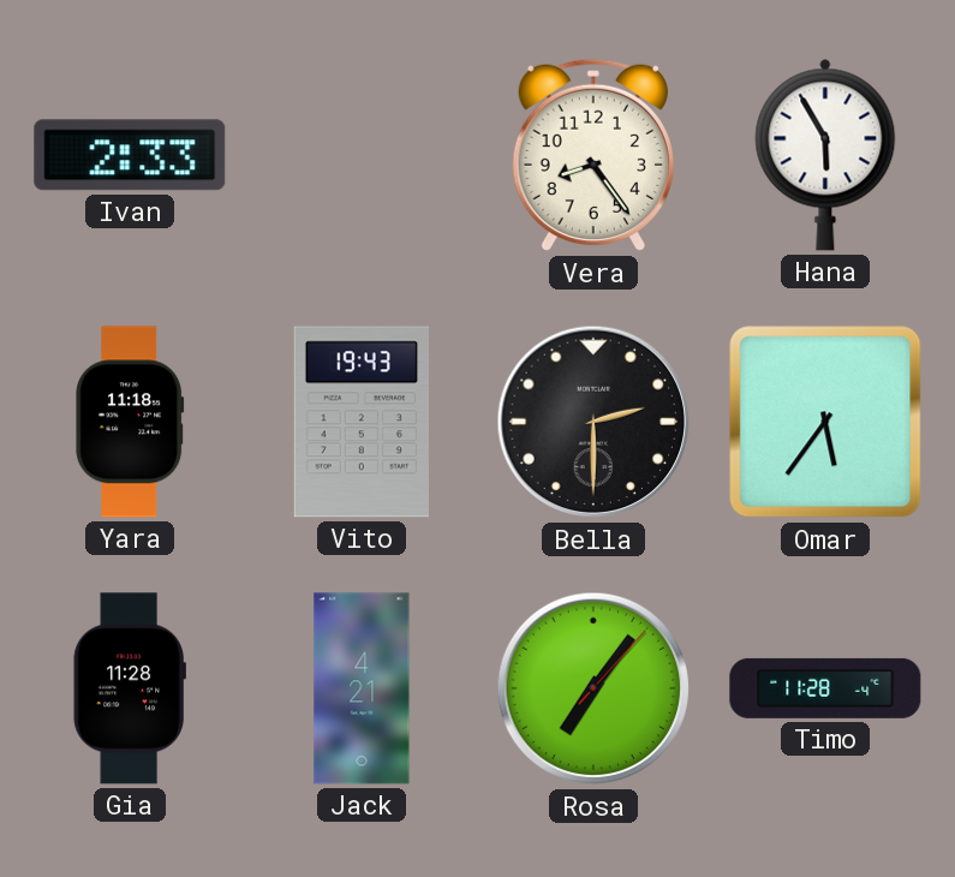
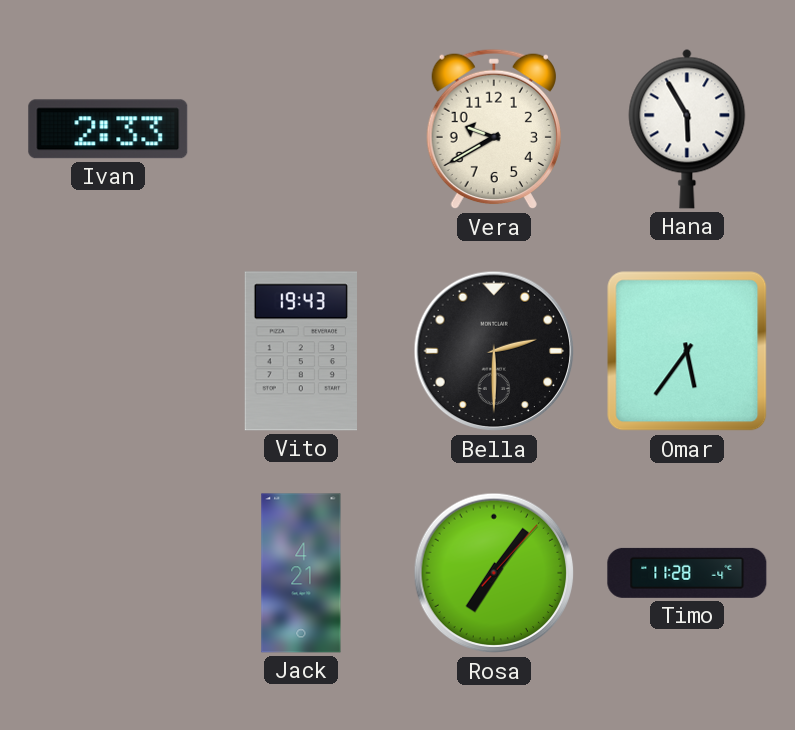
Vera: 8:24 -> 9:40 (494, 129)
Yara: 11:18 -> none (130, 422)
Gia: 11:28 -> none (130, 688)
